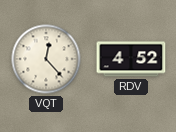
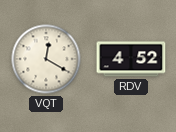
VQT: 12:23 -> 12:20 (46, 59)
